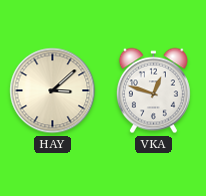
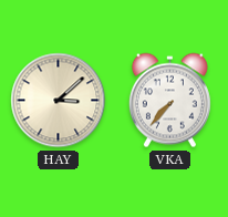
VKA: 12:48 -> 7:37 (169, 101)
